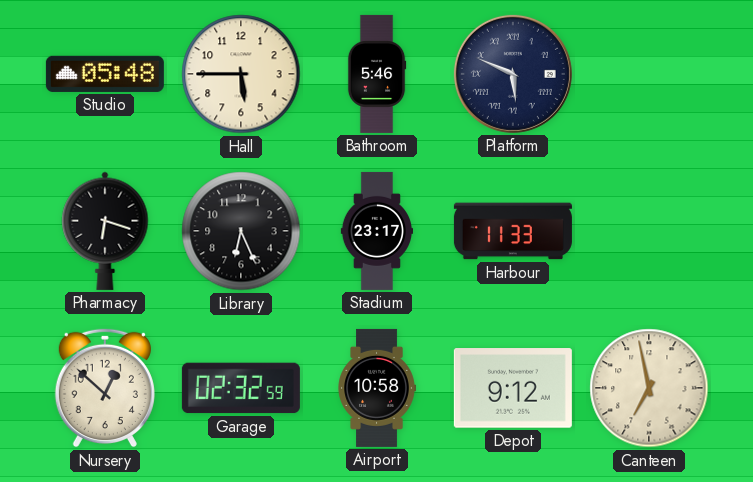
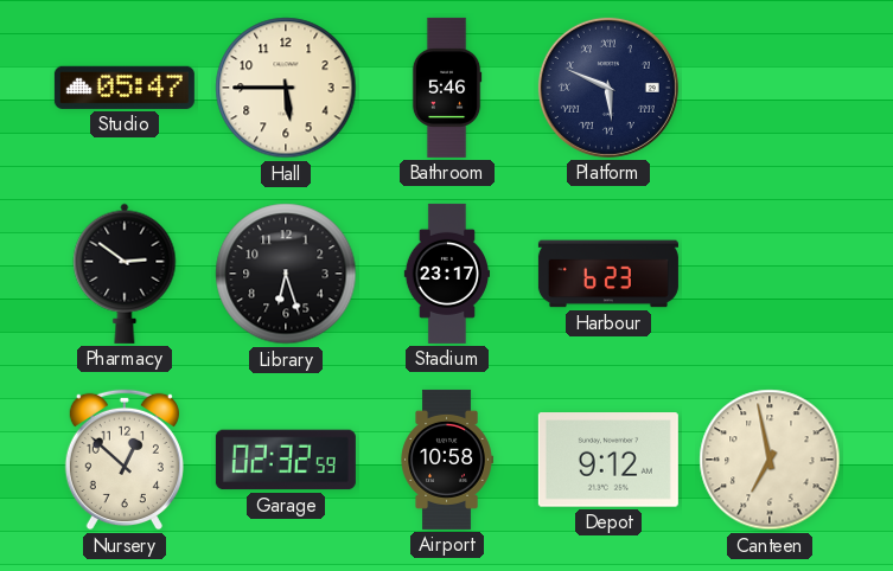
Studio: 05:48 -> 05:47 (125, 88)
Pharmacy: 6:18 -> 2:51 (125, 274)
Library: 6:26 -> 6:27 (286, 274)
Harbour: 11:33 -> 6:23 (608, 274)
